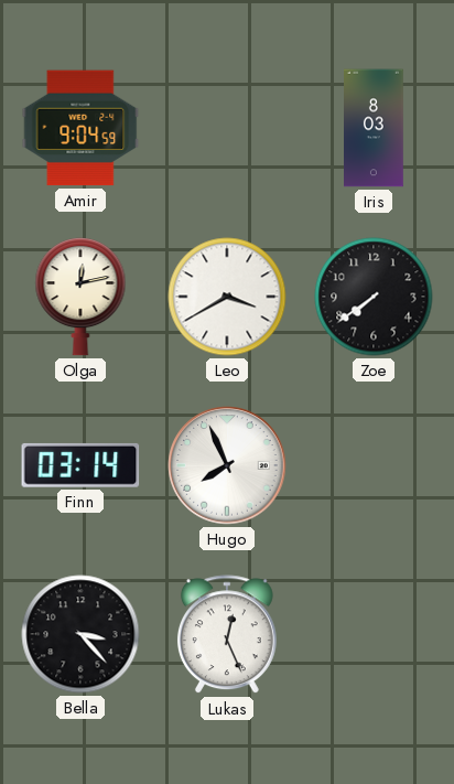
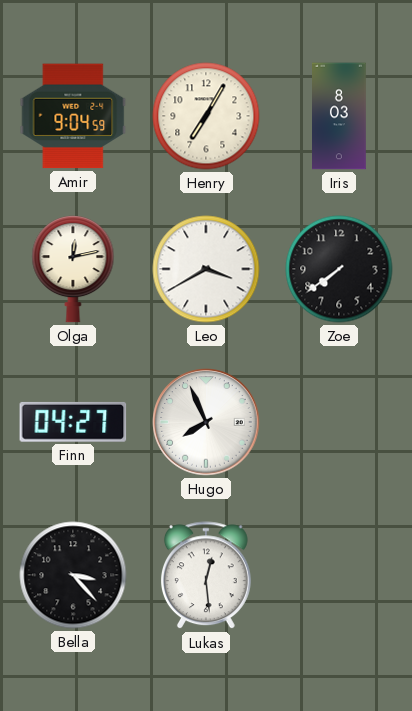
Henry: none -> 7:05 (206, 116)
Finn: 03:14 -> 04:27 (73, 422)
Lukas: 12:26 -> 12:29 (206, 576)
